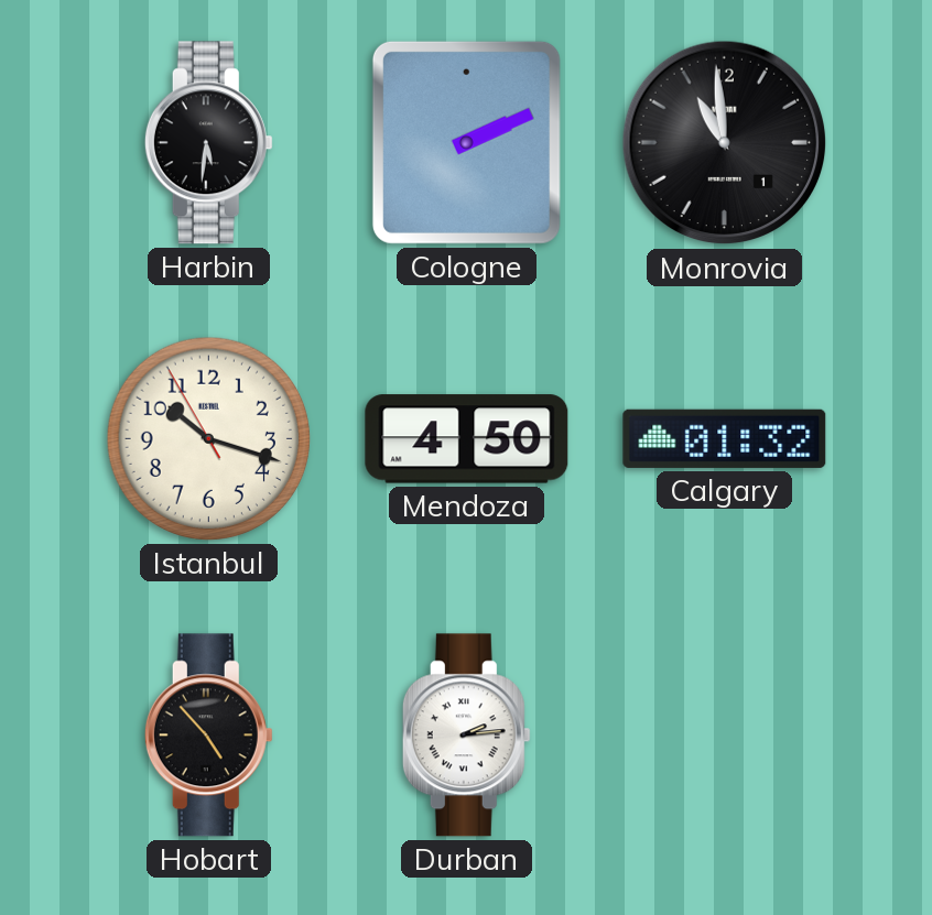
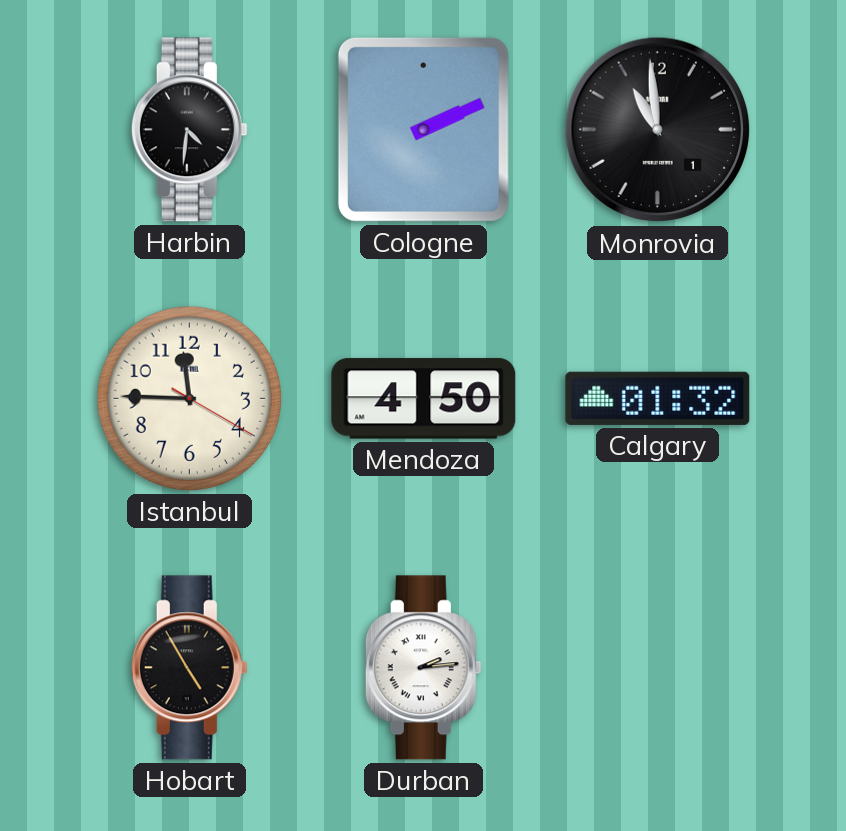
Harbin: 5:31 -> 4:31 (189, 130)
Istanbul: 10:17 -> 11:45 (189, 398)
Hobart: 4:53 -> 4:55 (189, 668)
